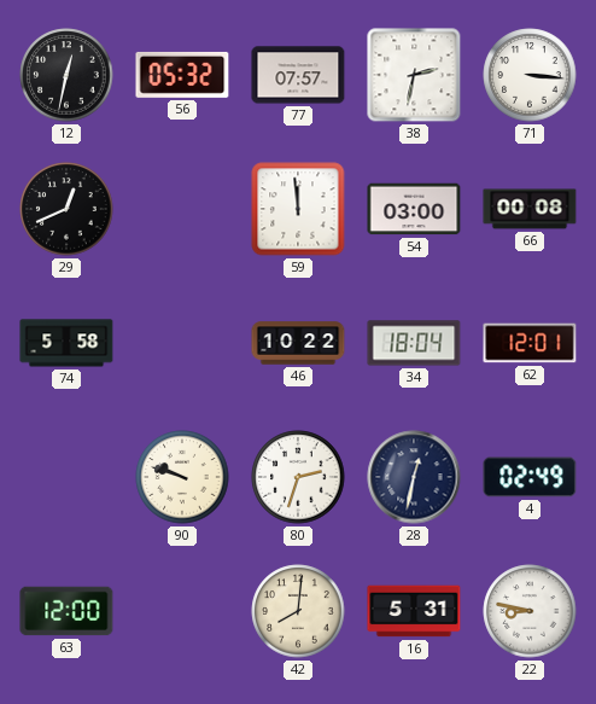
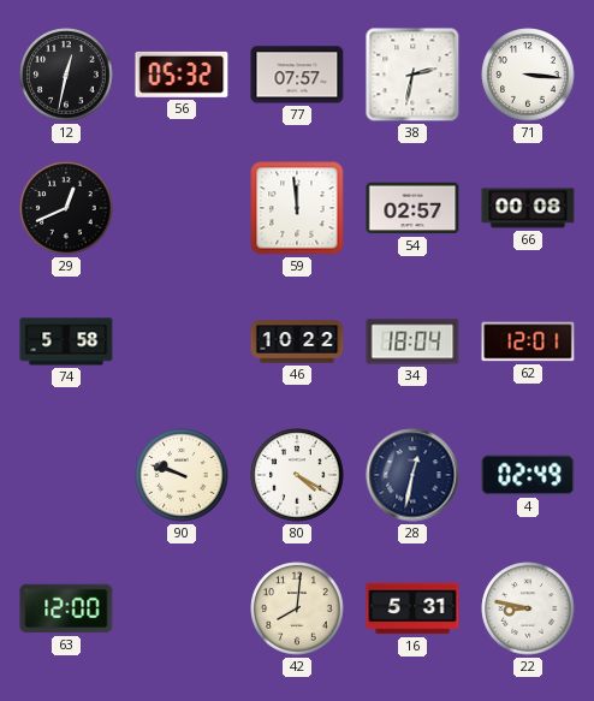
54: 03:00 -> 02:57 (412, 208)
80: 2:33 -> 4:20 (297, 475)
